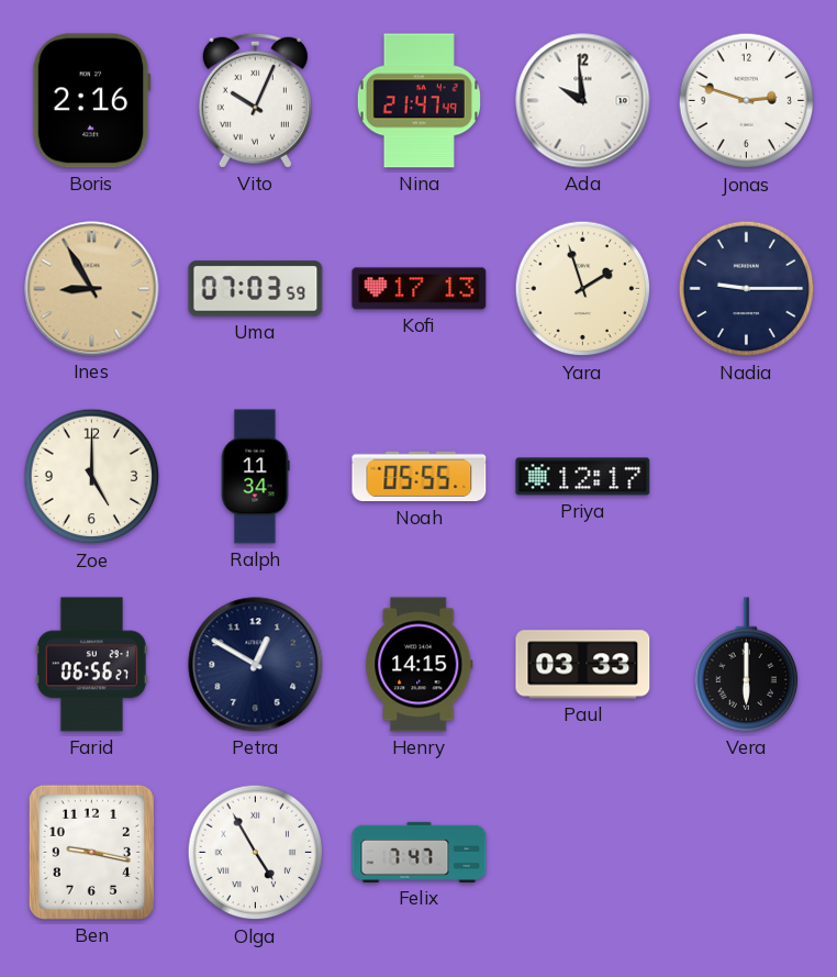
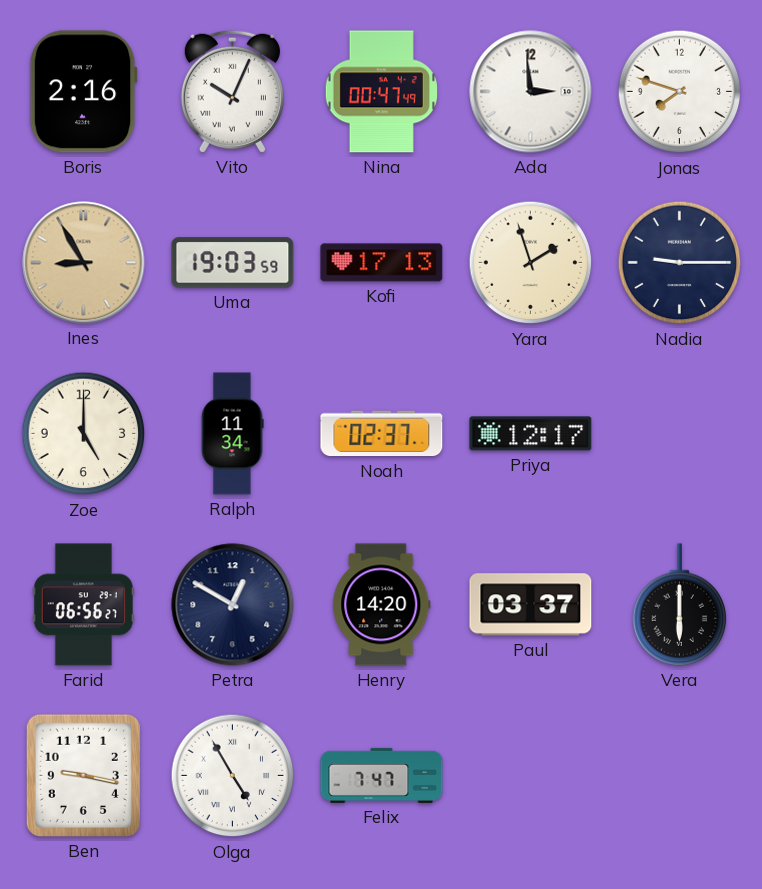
Nina: 21:47 -> 00:47 (381, 92)
Ada: 9:59 -> 2:59 (531, 92)
Jonas: 2:48 -> 7:48 (680, 92)
Uma: 07:03 -> 19:03 (233, 263)
Noah: 05:55 -> 02:37 (382, 434)
Henry: 14:15 -> 14:20 (382, 605)
Paul: 03:33 -> 03:37 (531, 605)
